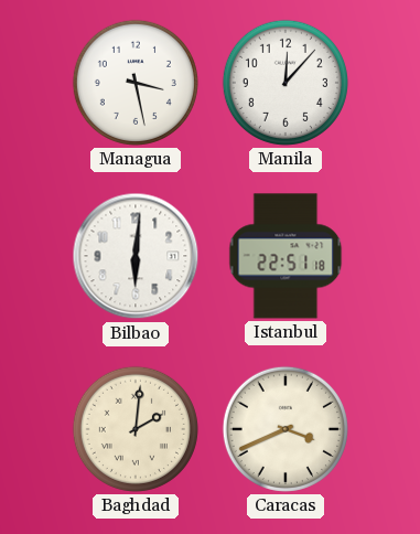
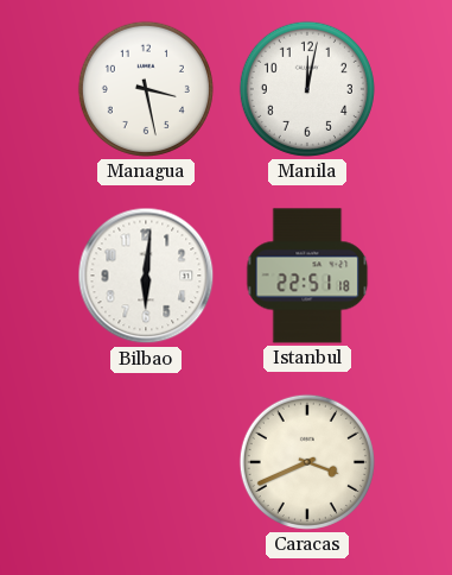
Manila: 12:07 -> 12:02 (307, 89)
Baghdad: 2:01 -> none (136, 429)
